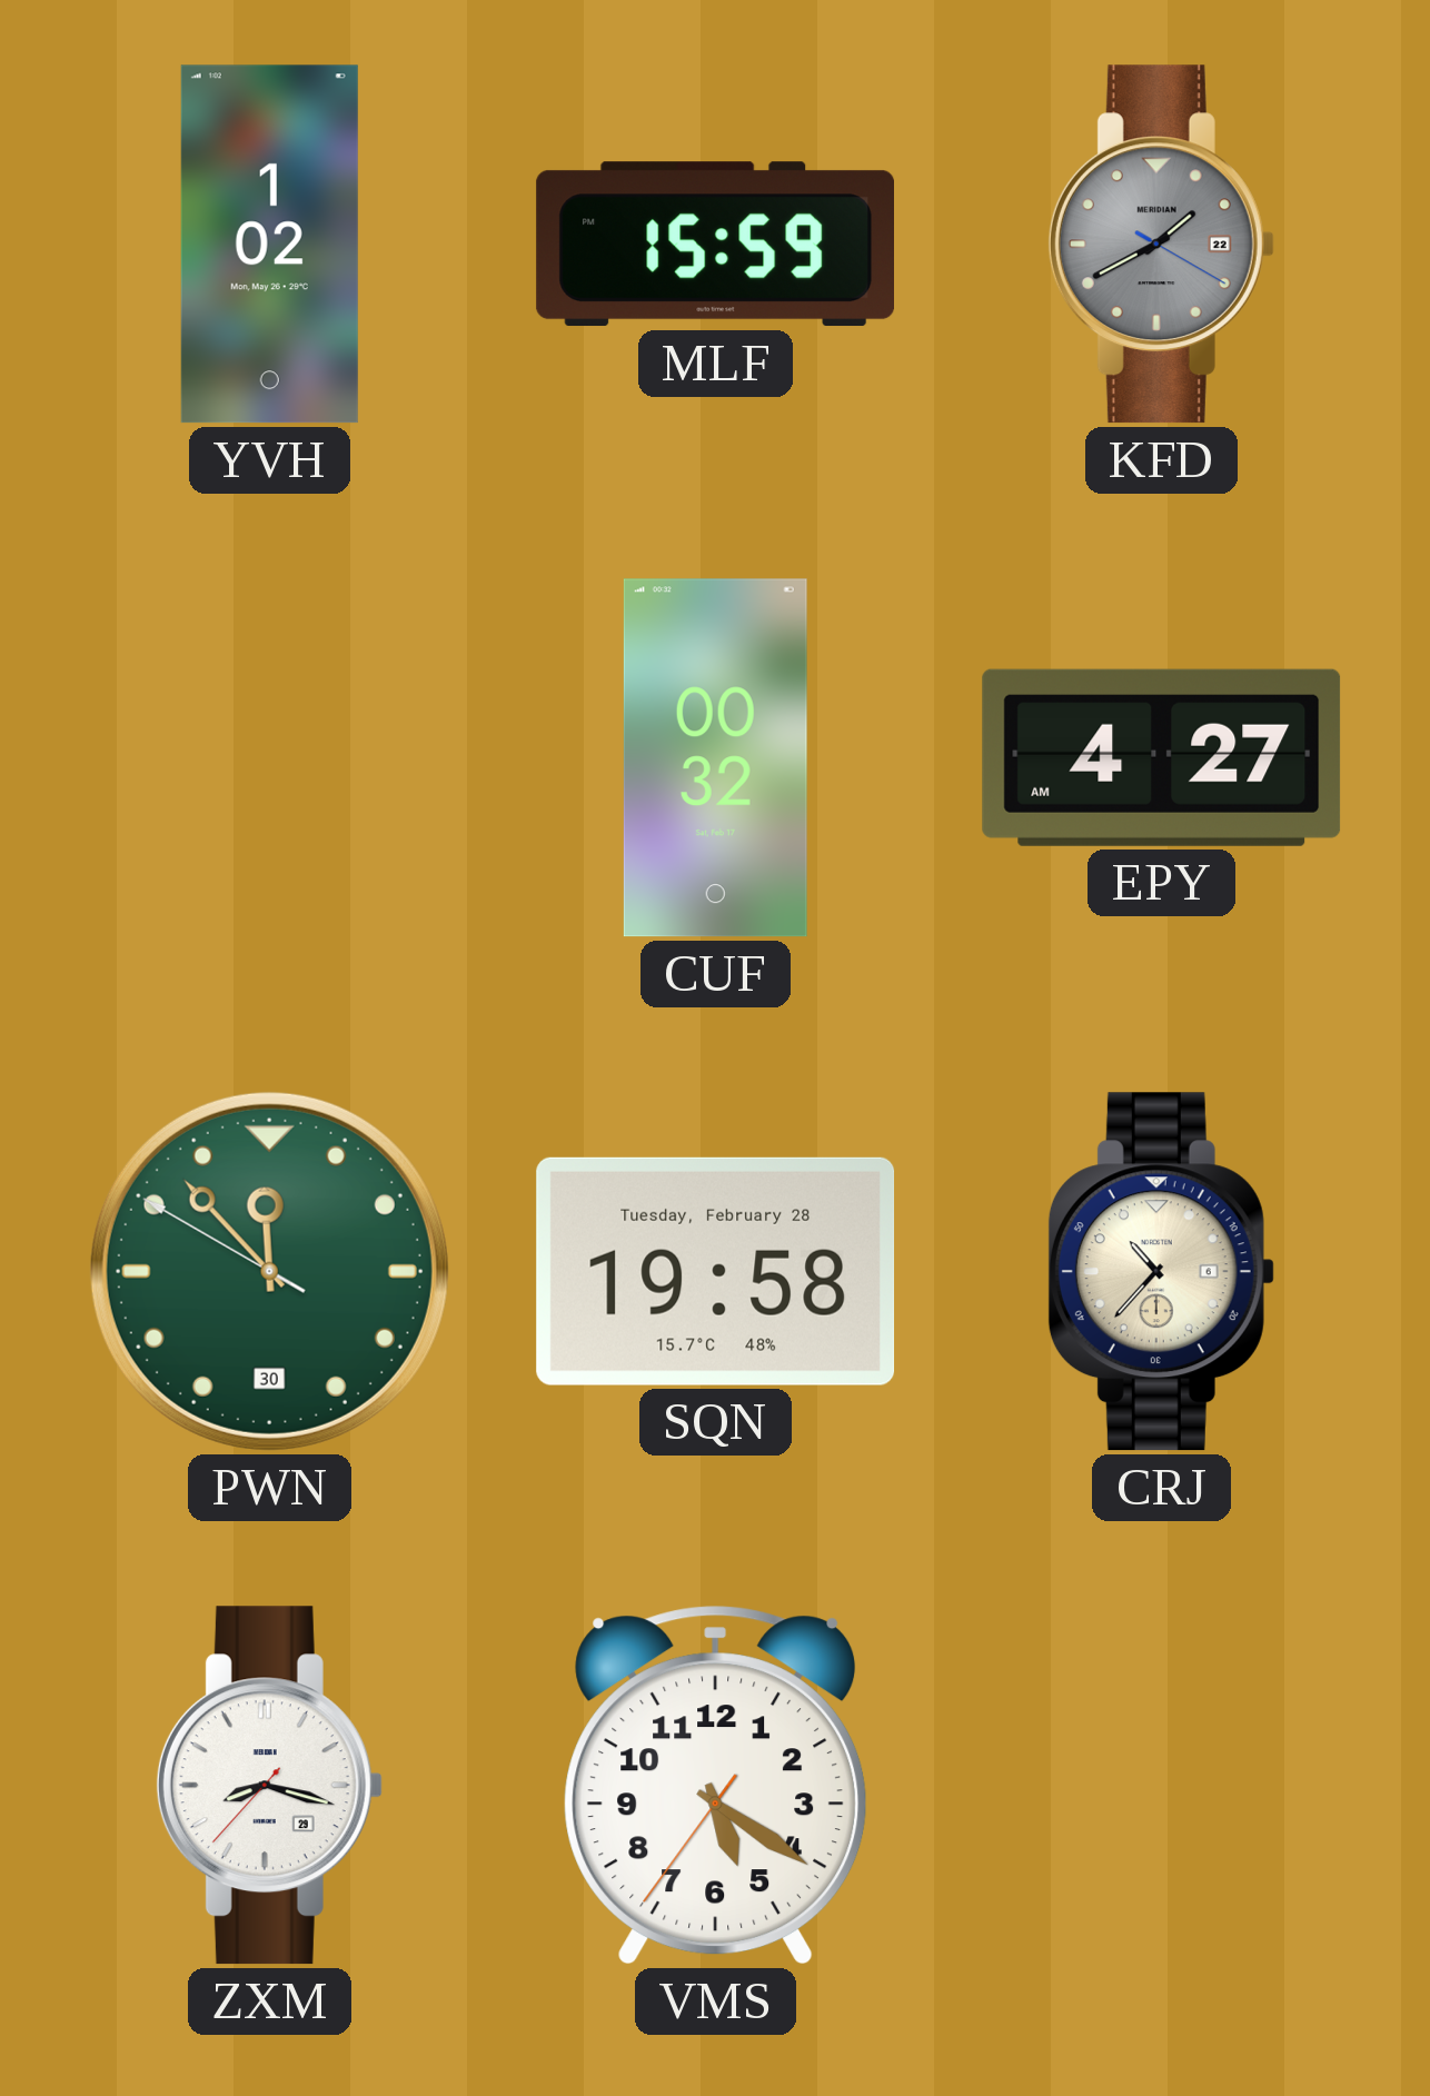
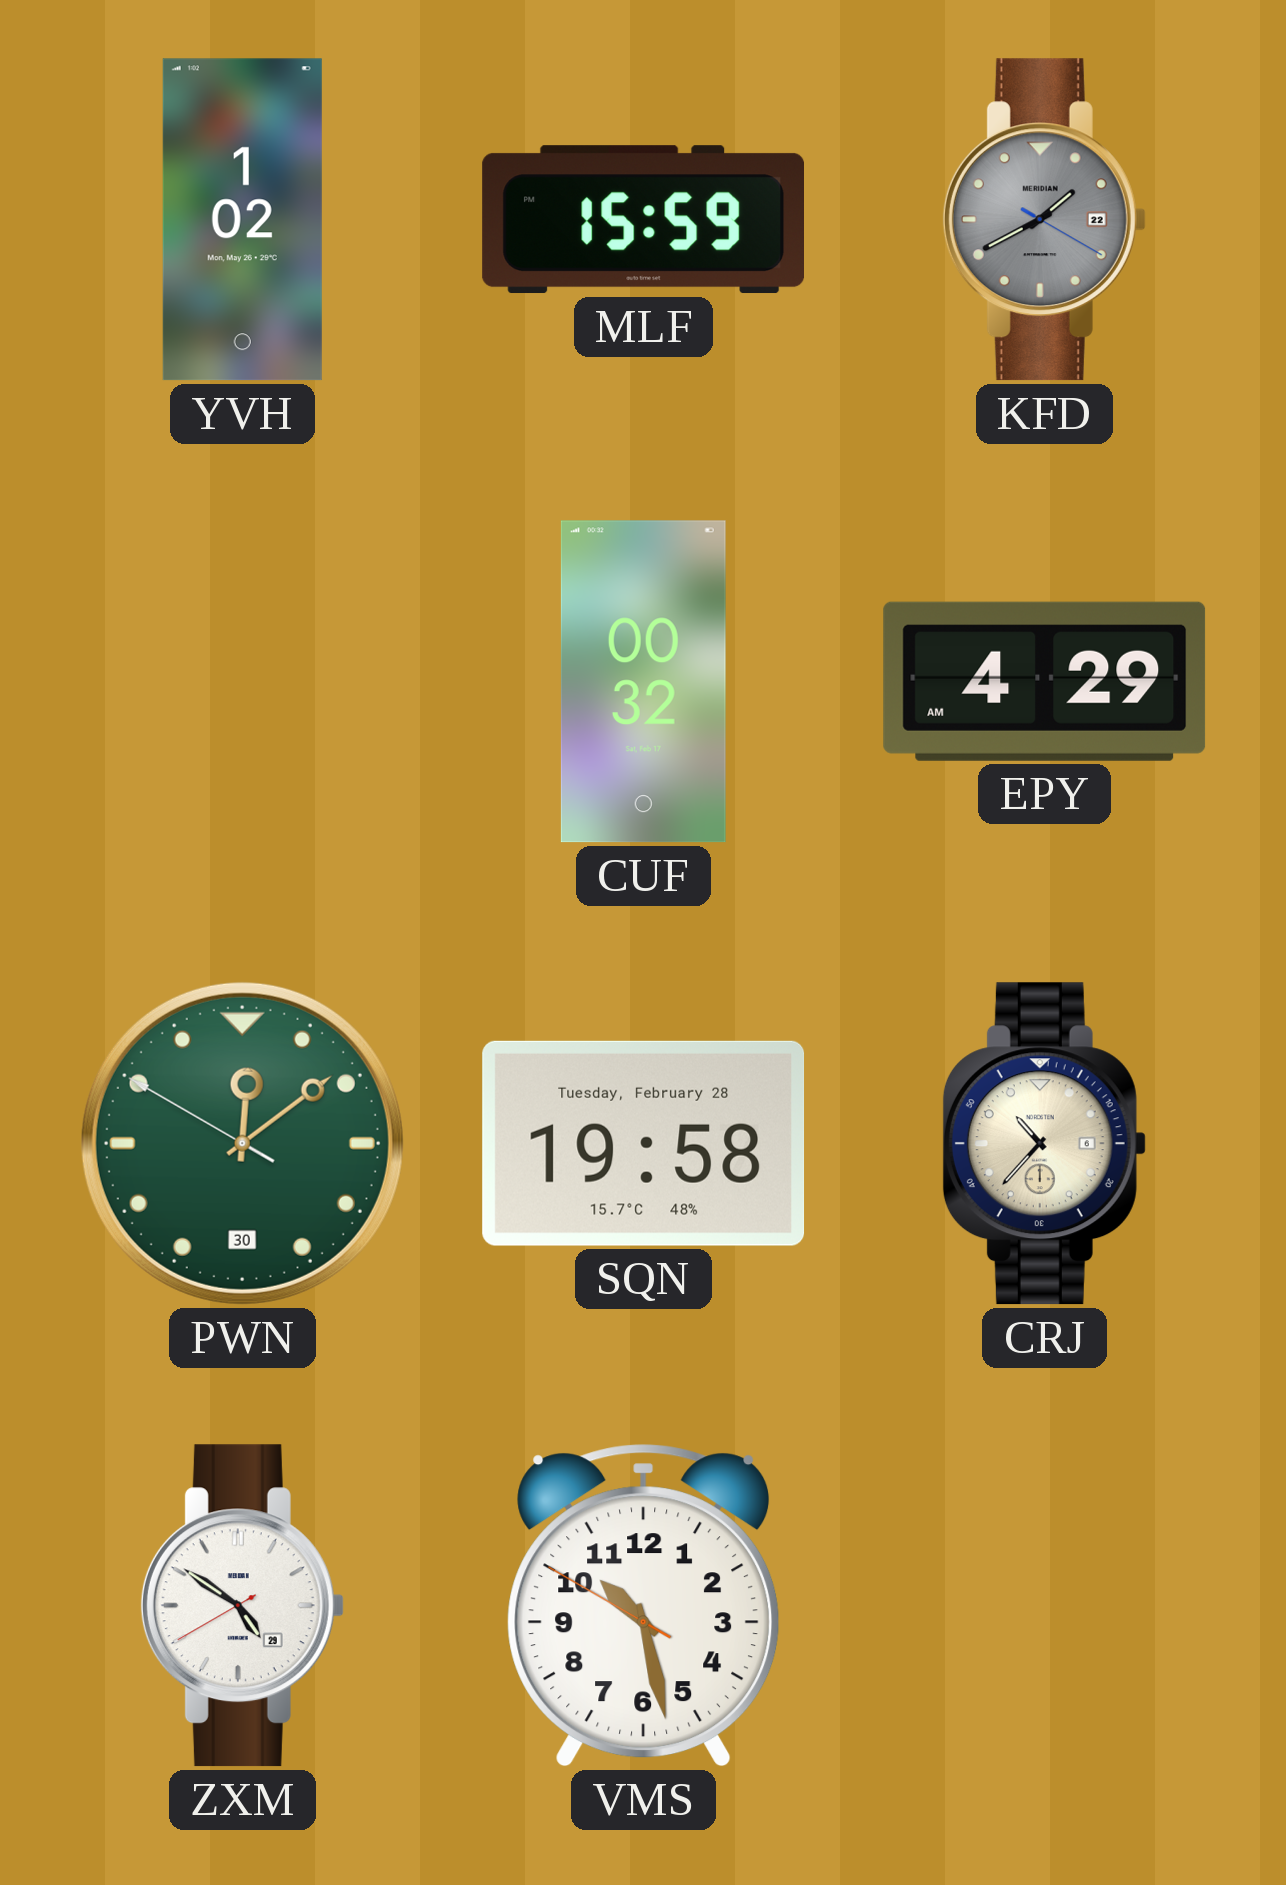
EPY: 4:27 -> 4:29 (1045, 681)
PWN: 11:52 -> 12:08 (242, 1143)
ZXM: 8:17 -> 4:50 (242, 1606)
VMS: 5:20 -> 10:27 (644, 1606)
